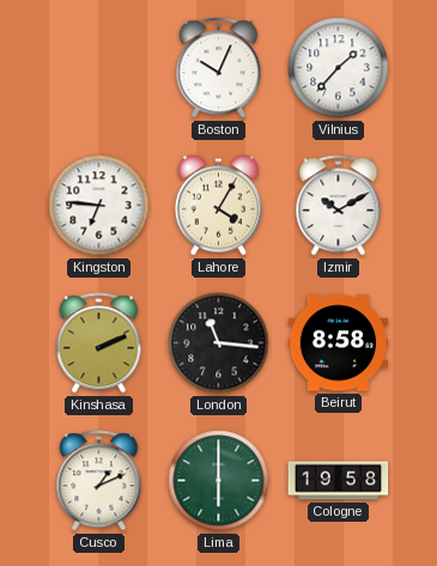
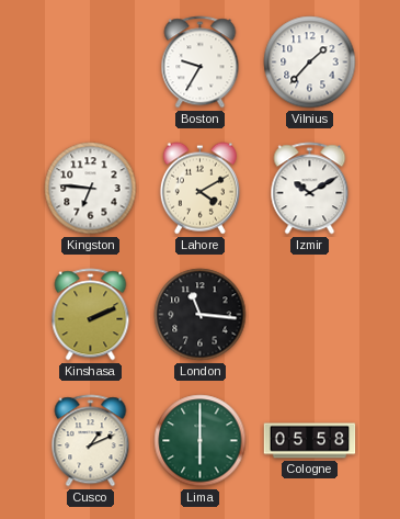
Boston: 10:04 -> 9:35 (201, 63)
Lahore: 4:05 -> 4:10 (199, 189)
Beirut: 8:58 -> none (339, 343)
Cologne: 19:58 -> 05:58 (310, 441)
